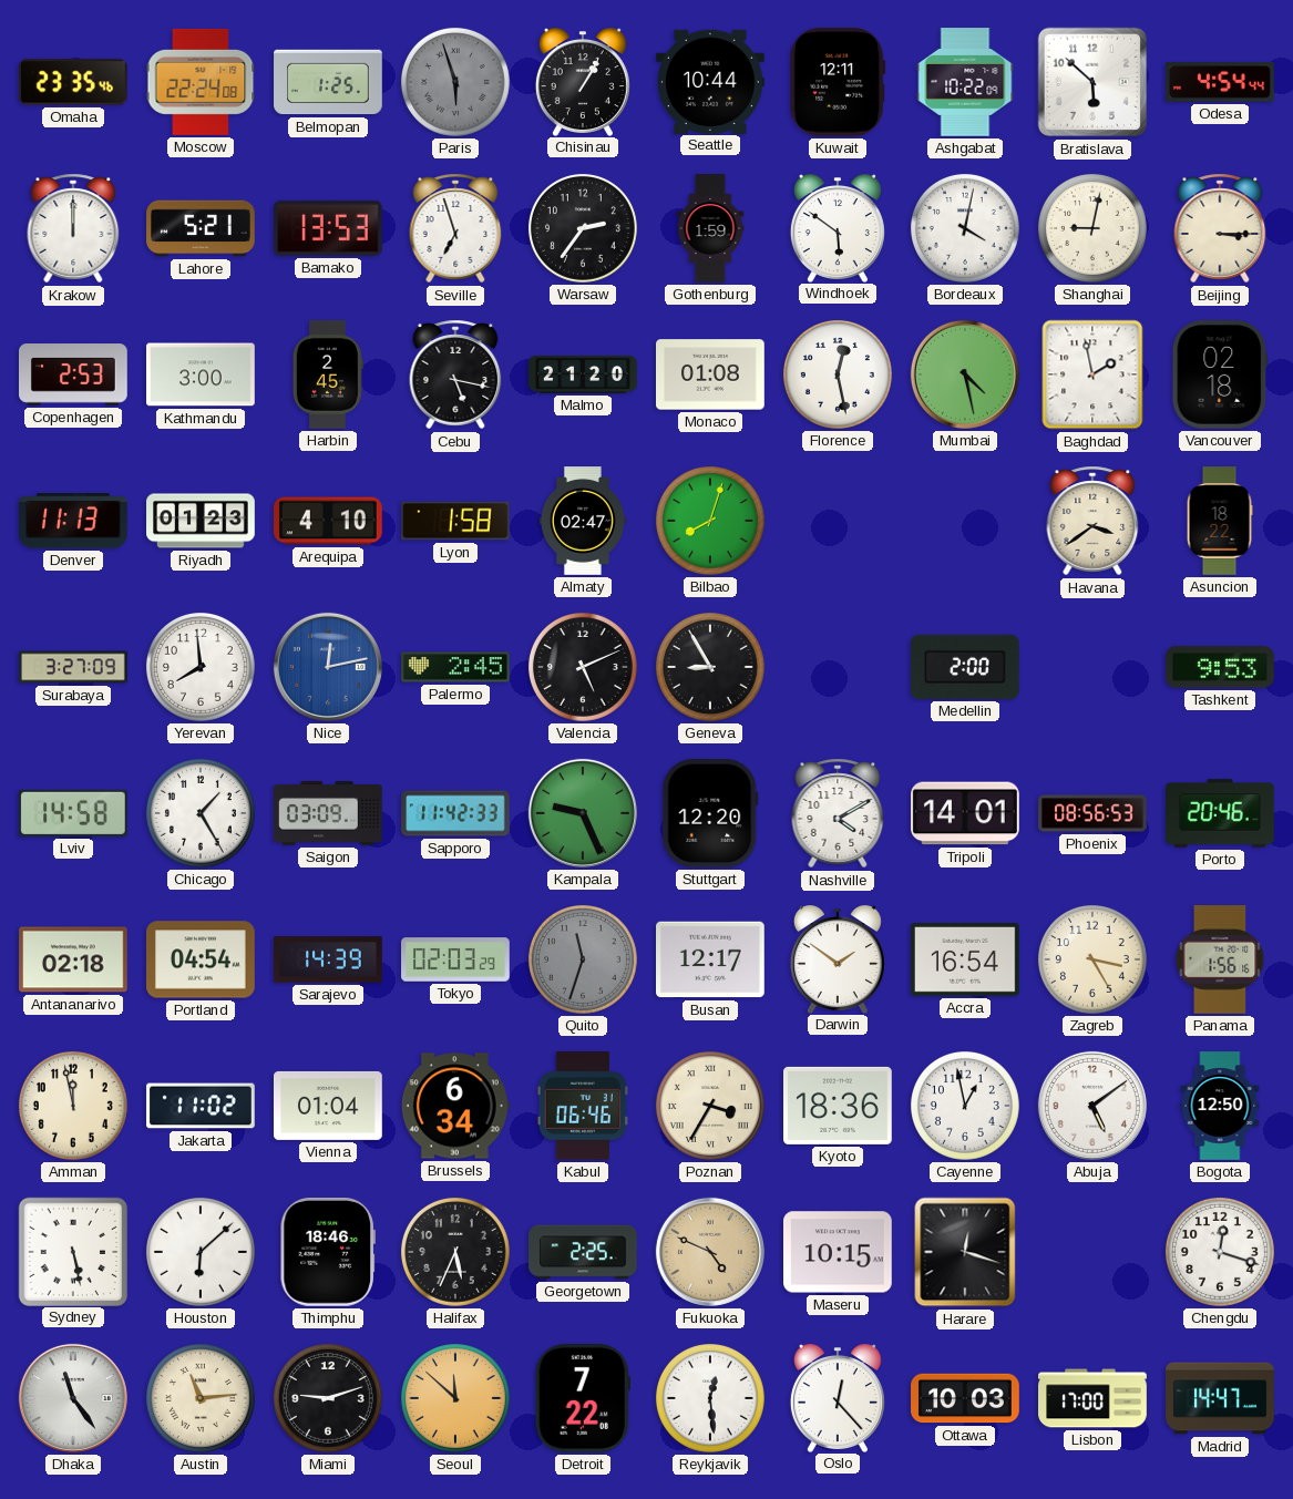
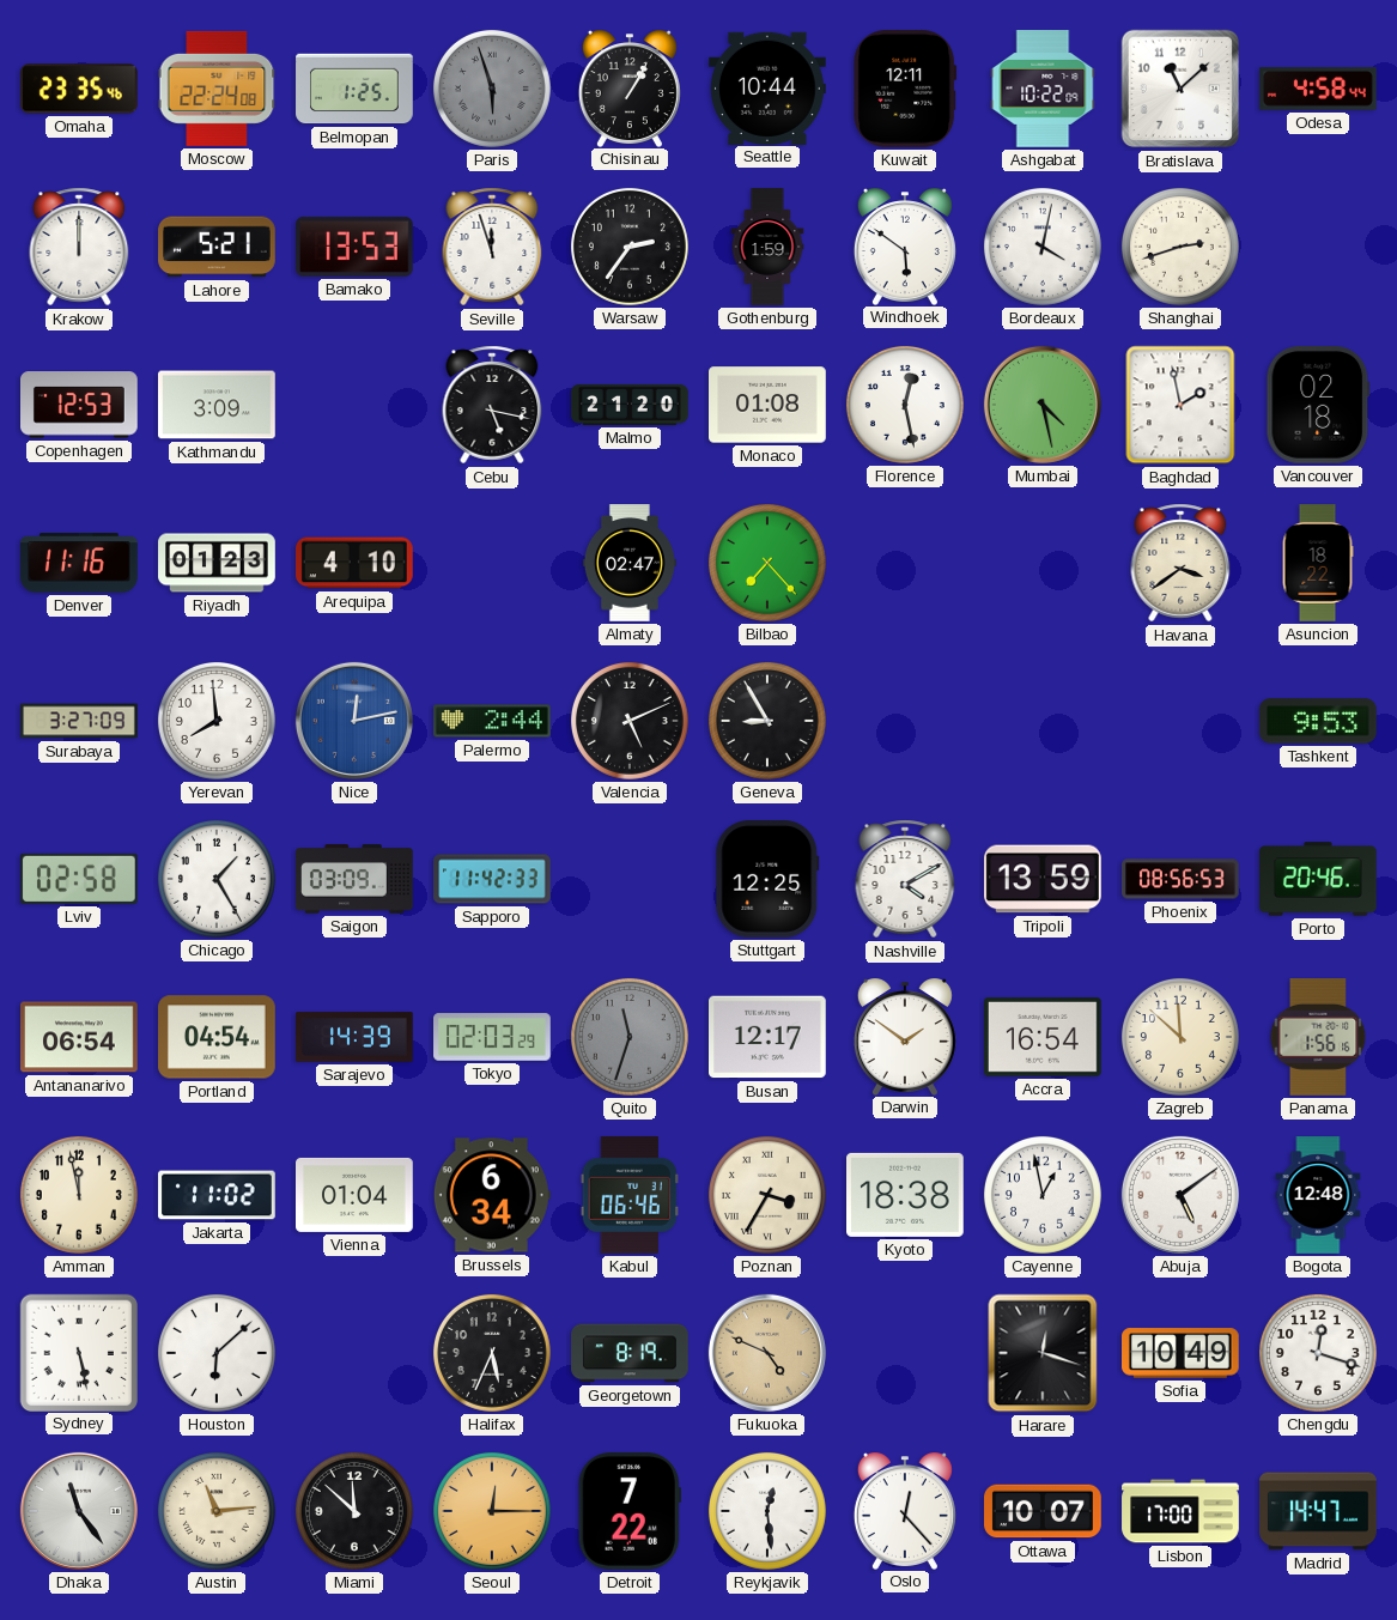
Bratislava: 5:52 -> 11:08 (1180, 89)
Odesa: 4:54 -> 4:58 (1319, 89)
Seville: 6:57 -> 11:57 (492, 247)
Shanghai: 9:02 -> 2:42 (1180, 247)
Beijing: 3:15 -> none (1220, 228)
Copenhagen: 2:53 -> 12:53 (80, 405)
Kathmandu: 3:00 -> 3:09 (218, 405)
Harbin: 2:45 -> none (328, 376)
Denver: 11:13 -> 11:16 (80, 563)
Lyon: 1:58 -> none (456, 521)
Bilbao: 8:03 -> 7:23 (767, 563)
Palermo: 2:45 -> 2:44 (492, 721)
Medellin: 2:00 -> none (966, 667)
Lviv: 14:58 -> 02:58 (80, 879)
Kampala: 9:26 -> none (583, 813)
Stuttgart: 12:20 -> 12:25 (767, 880)
Tripoli: 14:01 -> 13:59 (1044, 879)
Antananarivo: 02:18 -> 06:54 (80, 1037)
Zagreb: 3:25 -> 11:52 (1180, 1037)
Kyoto: 18:36 -> 18:38 (906, 1195)
Bogota: 12:50 -> 12:48 (1318, 1195)
Thimphu: 18:46 -> none (328, 1253)
Georgetown: 2:25 -> 8:19 (630, 1353)
Maseru: 10:15 -> none (839, 1252)
Sofia: none -> 10:49 (1182, 1353)
Miami: 9:12 -> 11:52 (354, 1511)
Seoul: 11:52 -> 12:15 (492, 1511)
Ottawa: 10:03 -> 10:07 (1043, 1511)
